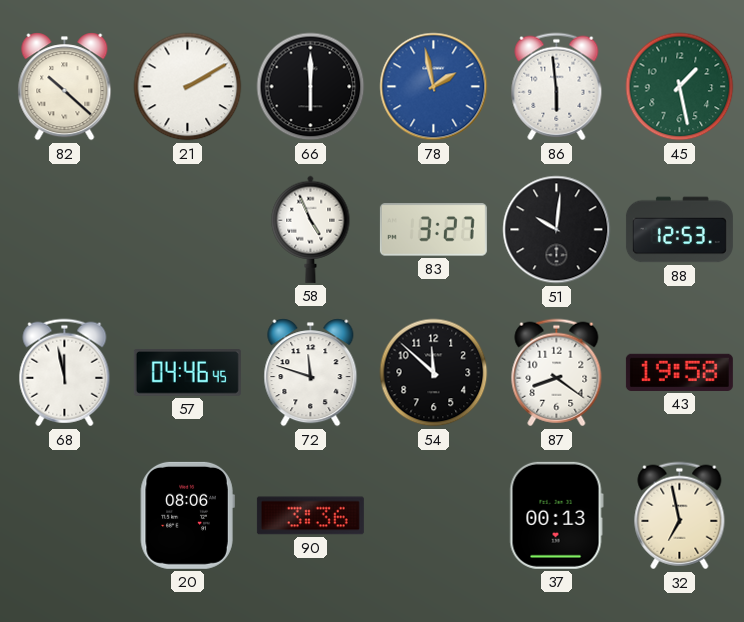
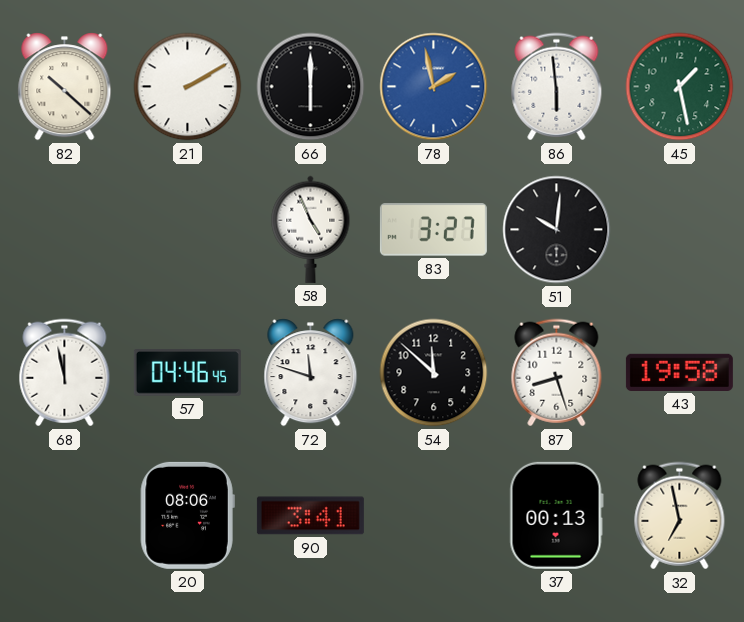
88: 12:53 -> none (679, 230)
87: 8:21 -> 8:27 (557, 373)
90: 3:36 -> 3:41 (310, 516)
